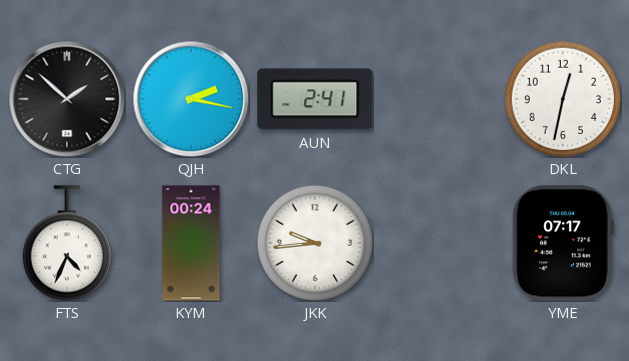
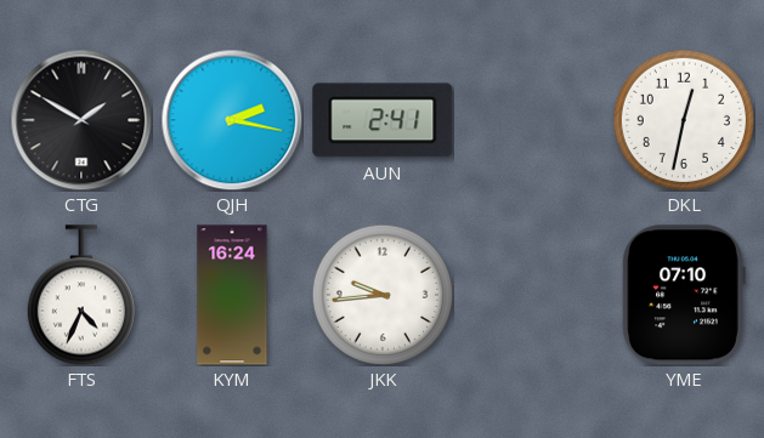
CTG: 1:52 -> 1:50 (81, 120)
KYM: 00:24 -> 16:24 (232, 295)
YME: 07:17 -> 07:10 (684, 295)
